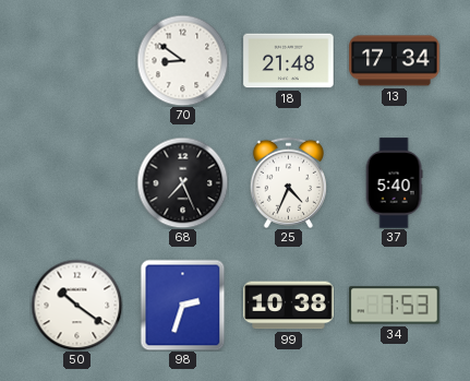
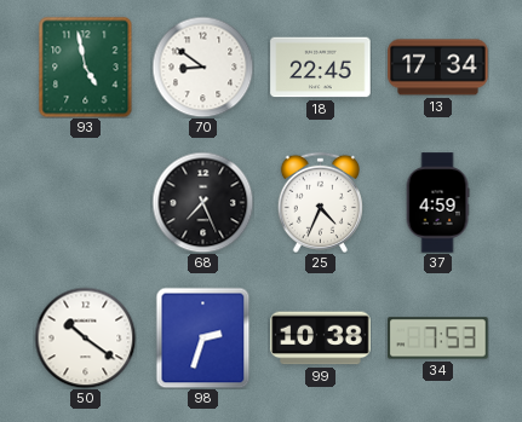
93: none -> 4:58 (86, 67)
18: 21:48 -> 22:45 (321, 68)
37: 5:40 -> 4:59 (437, 203)
